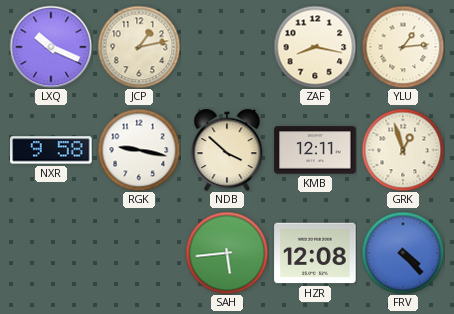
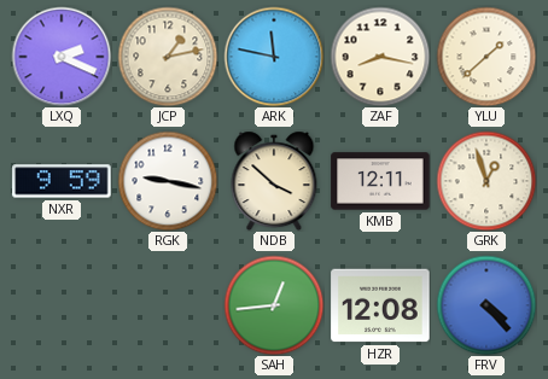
LXQ: 10:19 -> 2:19 (62, 57)
ARK: none -> 11:47 (274, 57)
YLU: 1:14 -> 1:38 (486, 57)
NXR: 9:58 -> 9:59 (62, 181)
SAH: 5:44 -> 12:44 (274, 305)
